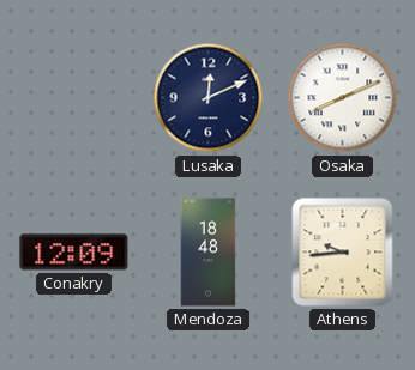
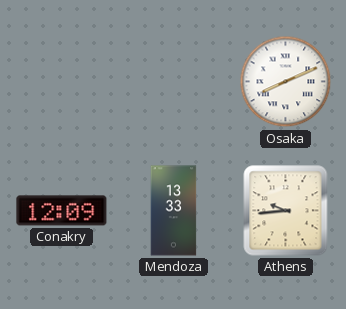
Lusaka: 12:11 -> none (209, 98)
Mendoza: 18:48 -> 13:33 (174, 211)
